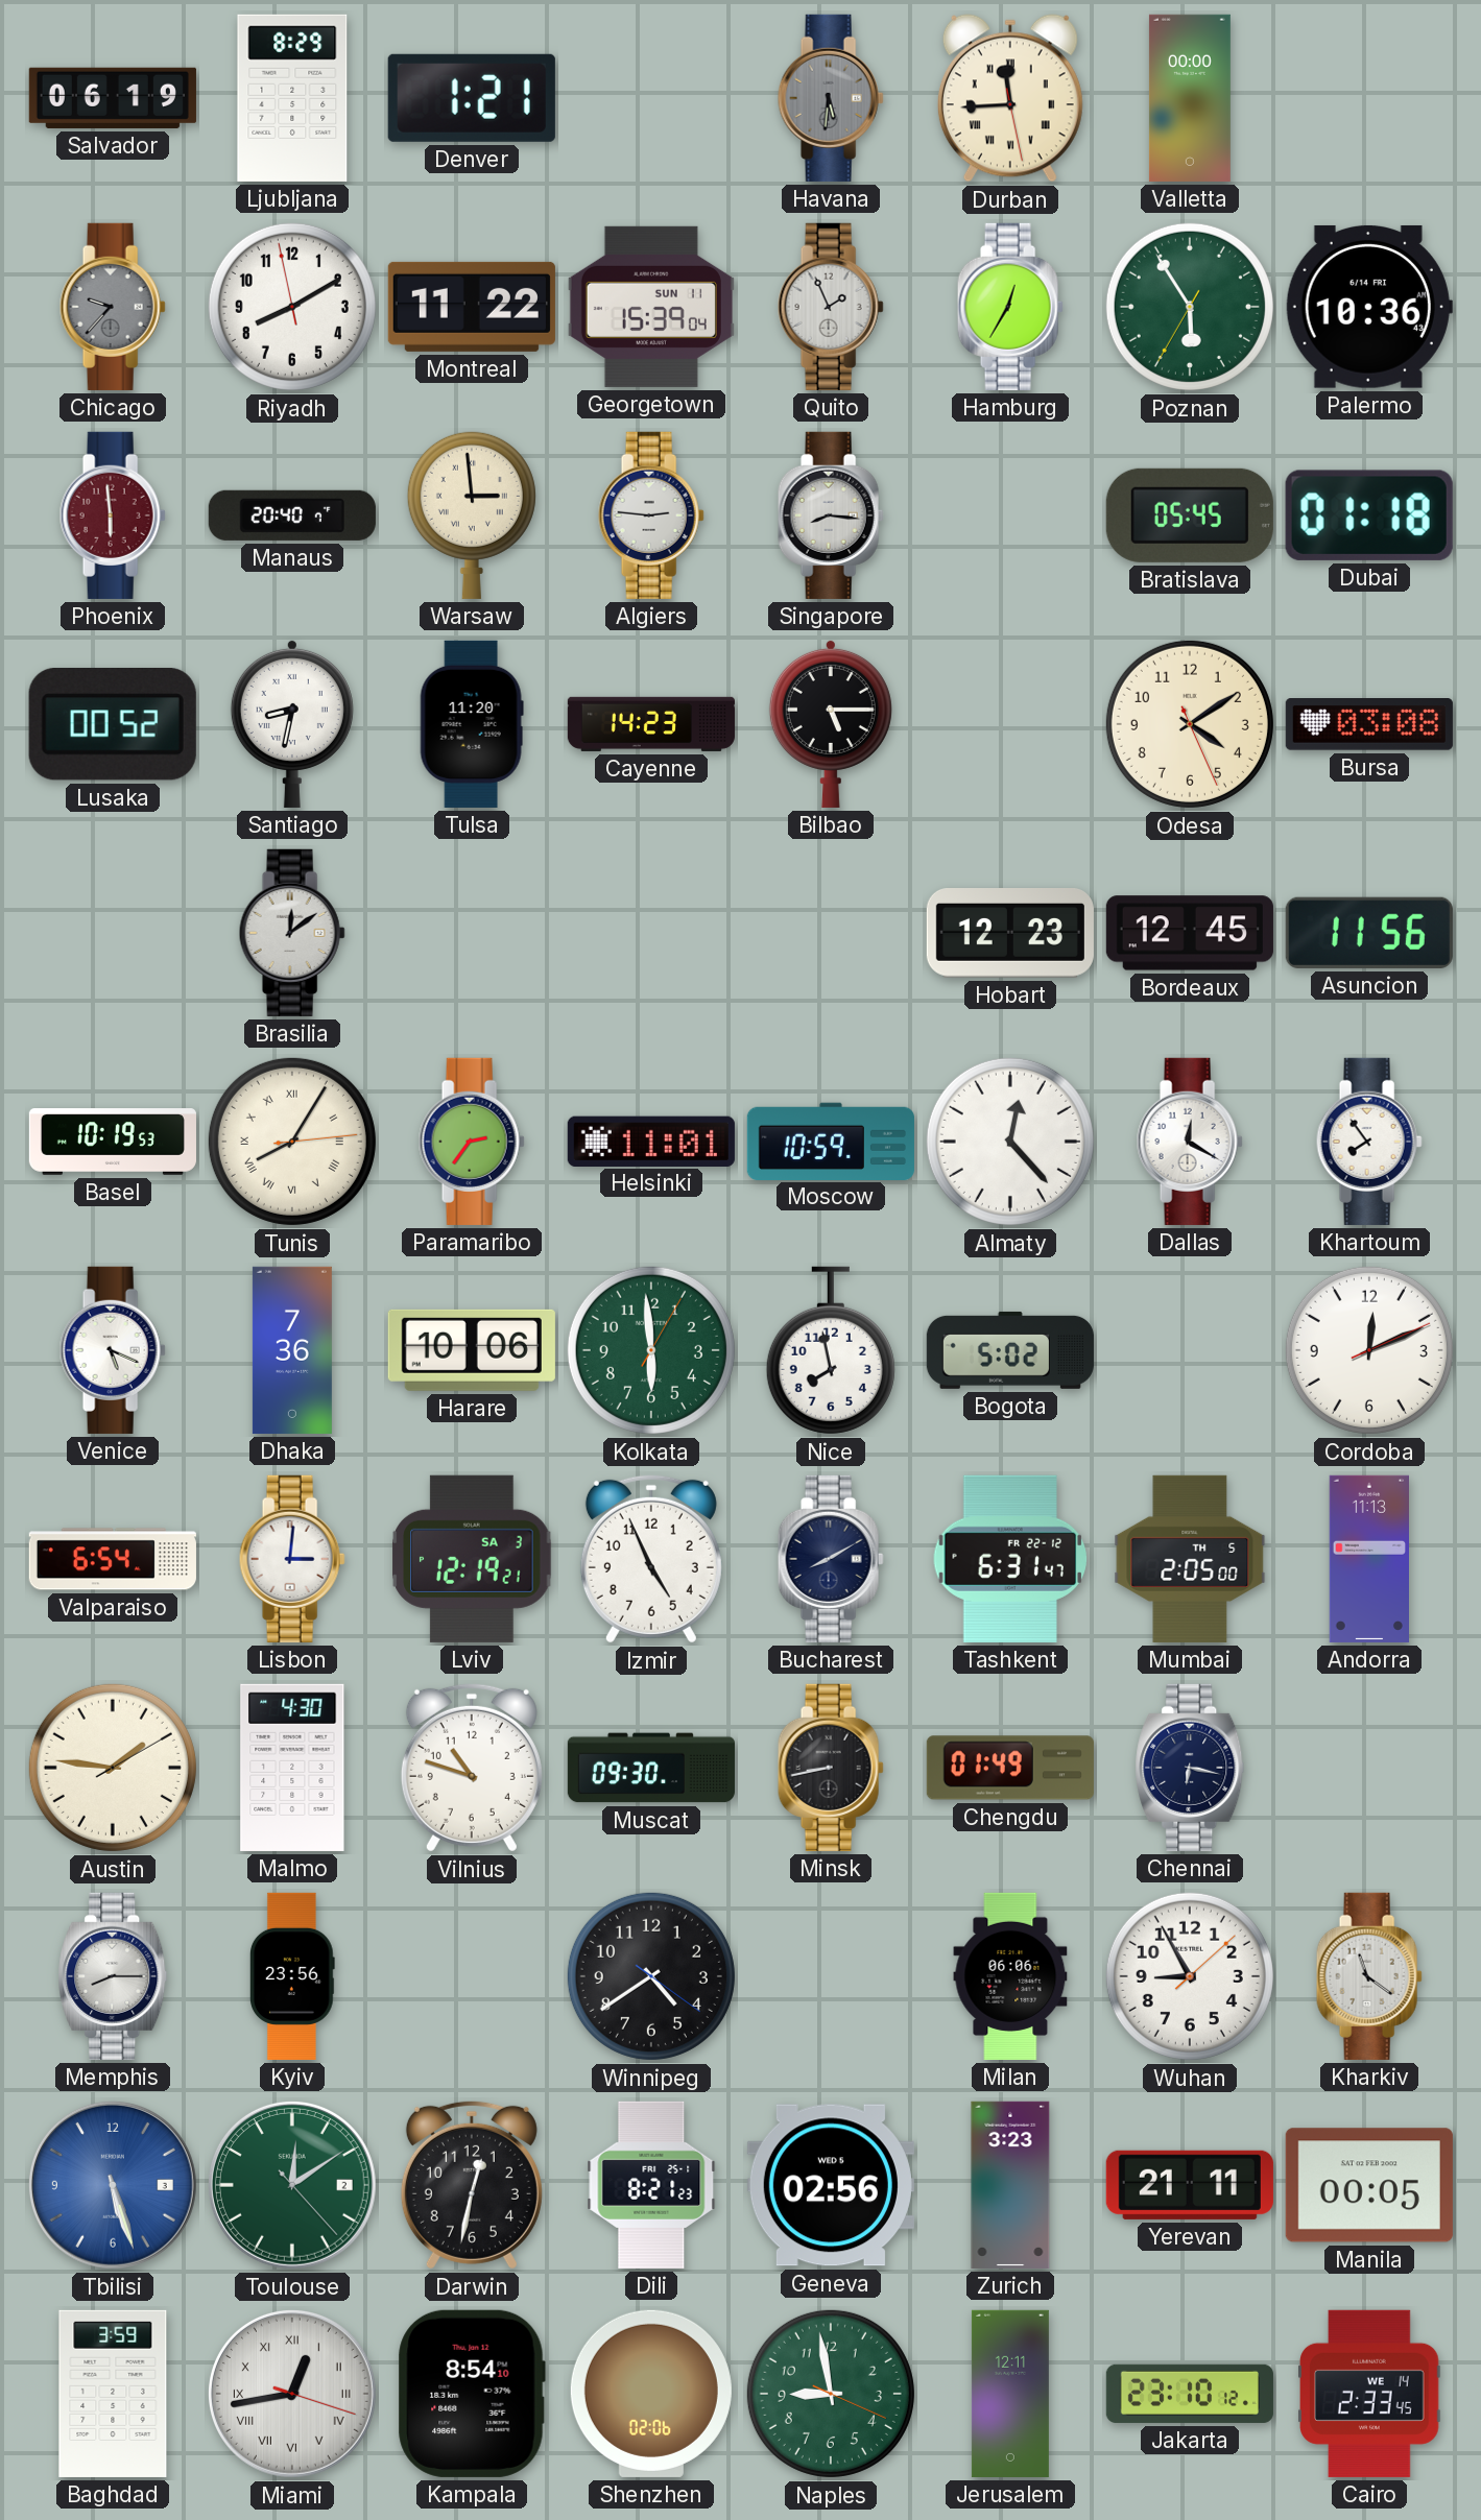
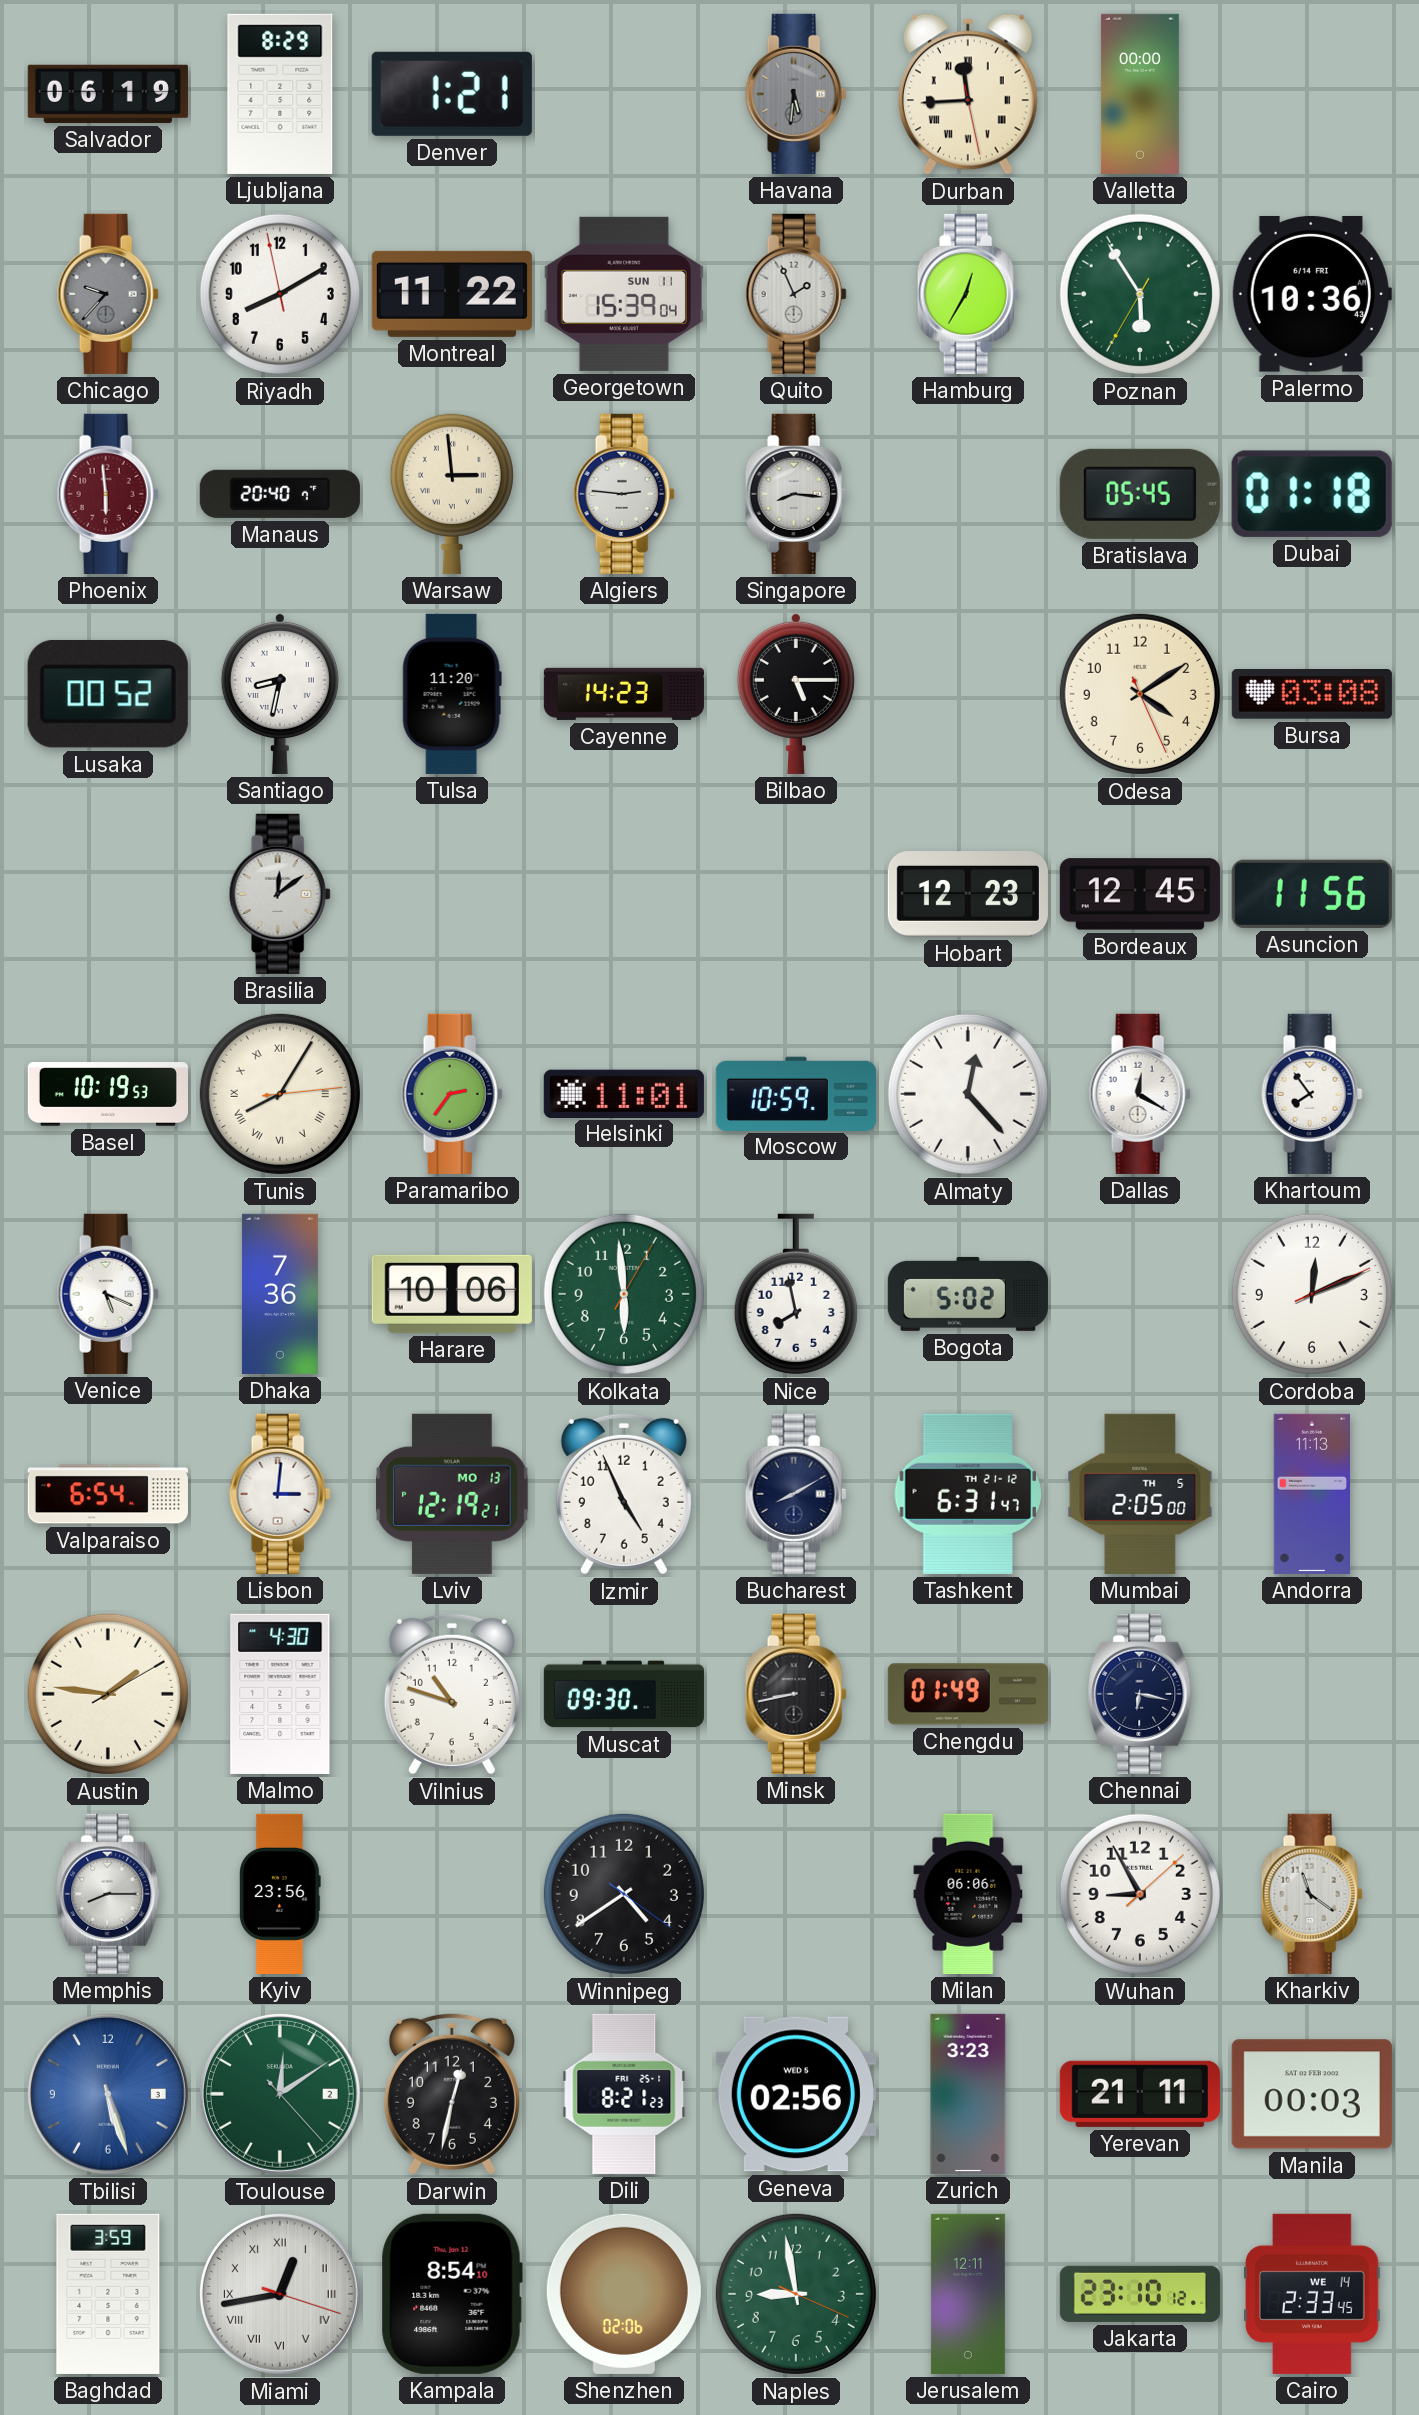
Lviv date: SA 3 -> MO 13 (452, 1494)
Tashkent date: FR 22-12 -> TH 21-12 (968, 1494)
Manila: 00:05 -> 00:03 (1312, 2094)
